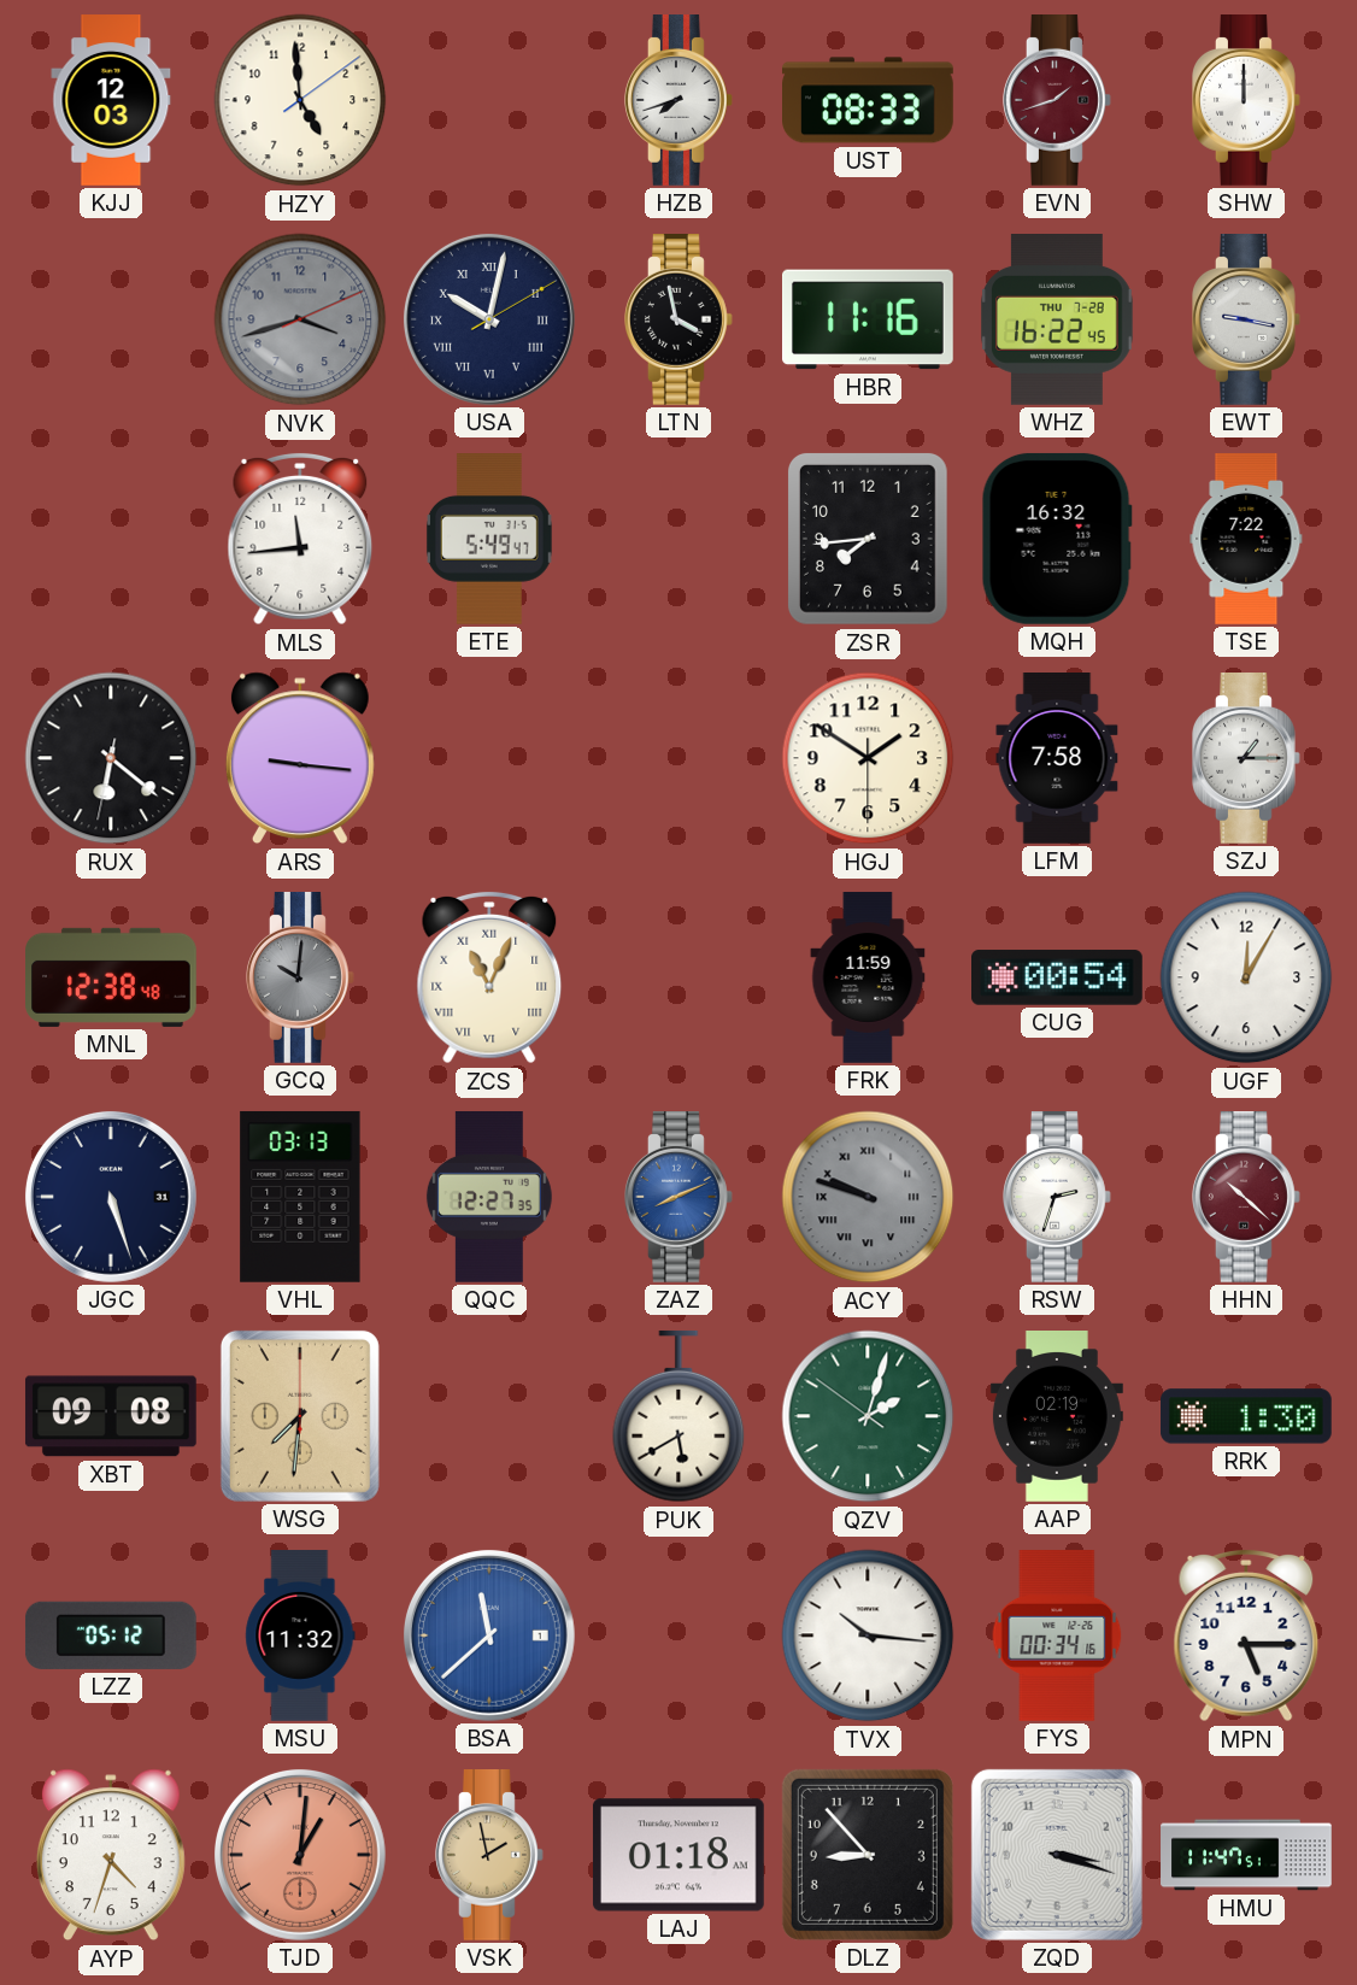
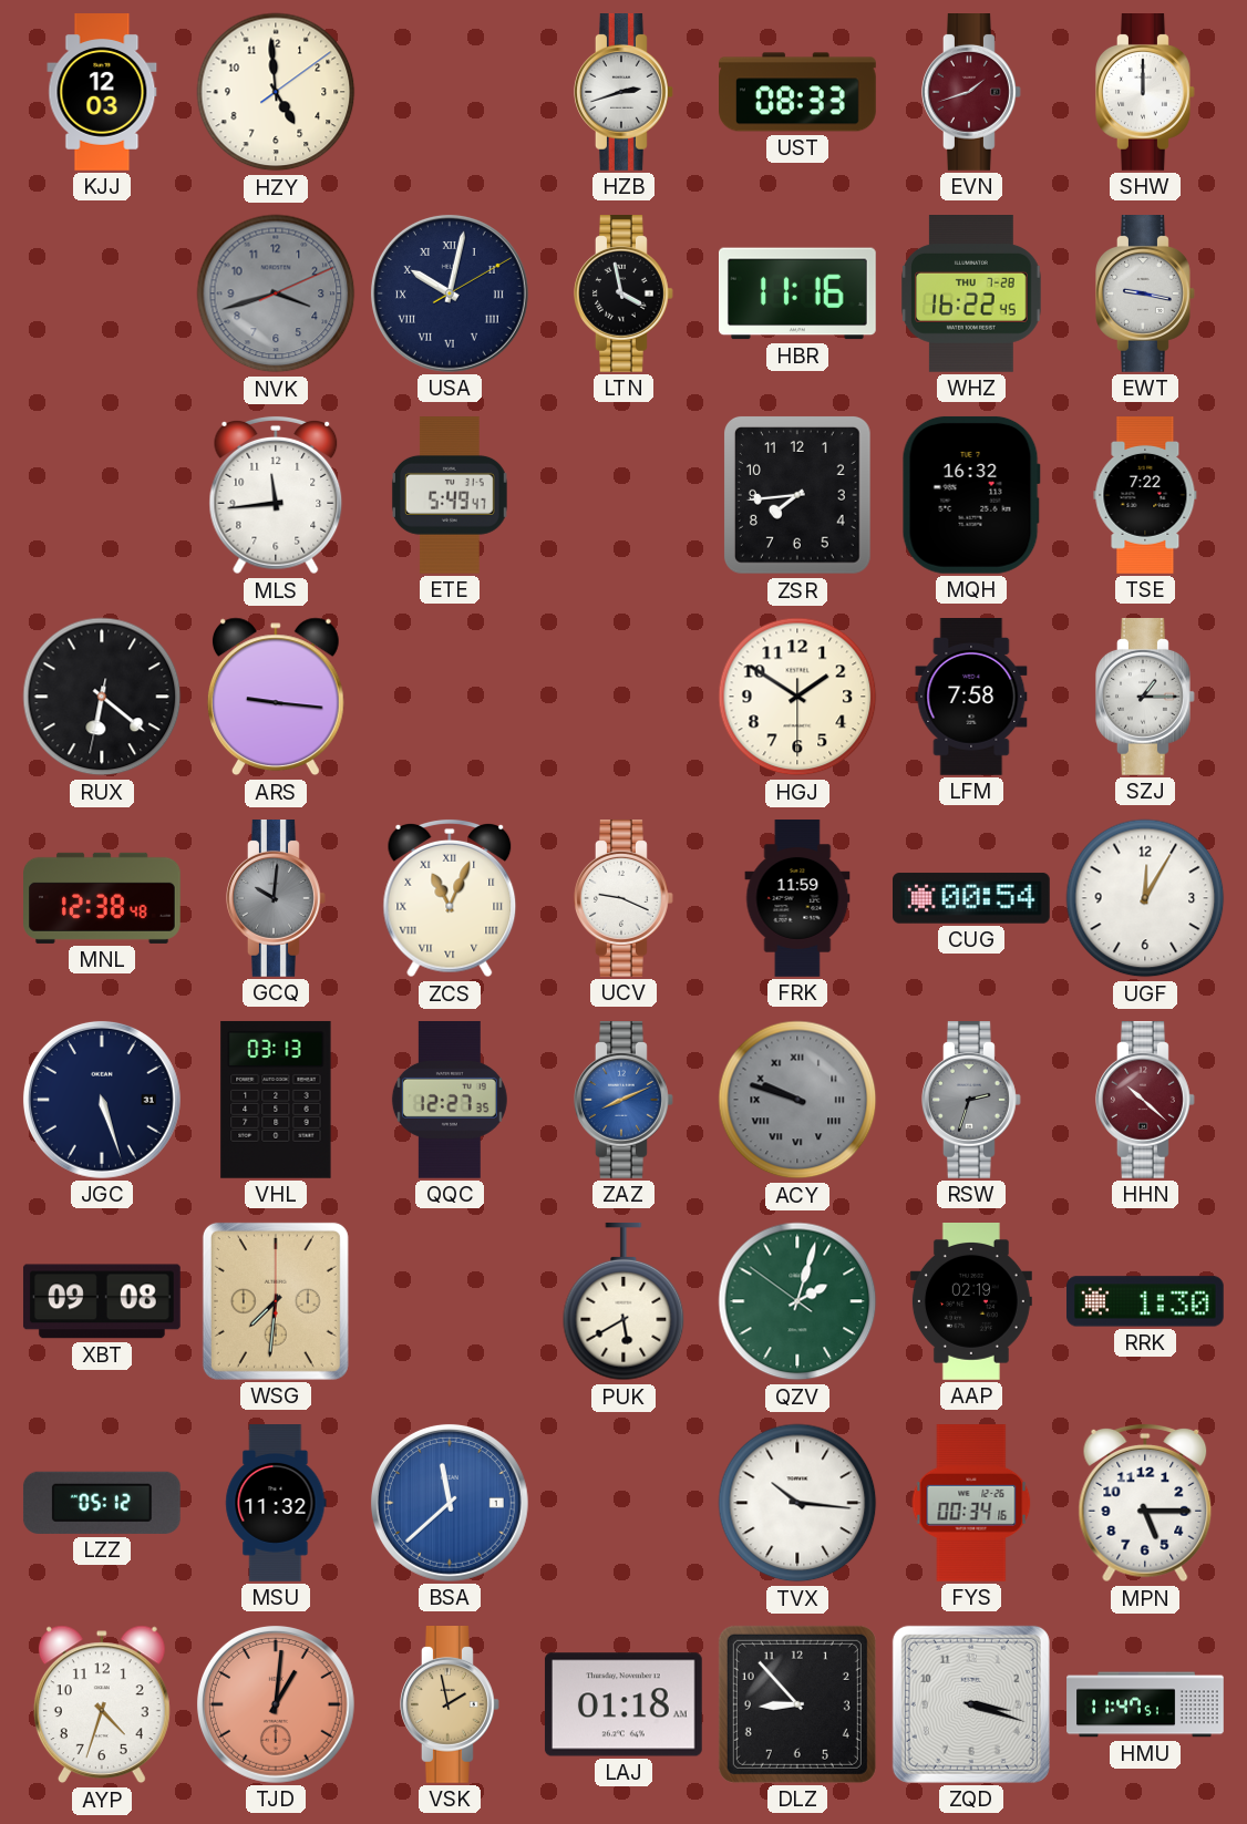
HZB: 7:42 -> 2:42 (625, 93)
UCV: none -> 9:19 (625, 899)
RSW dial: white -> grey (972, 1101)
